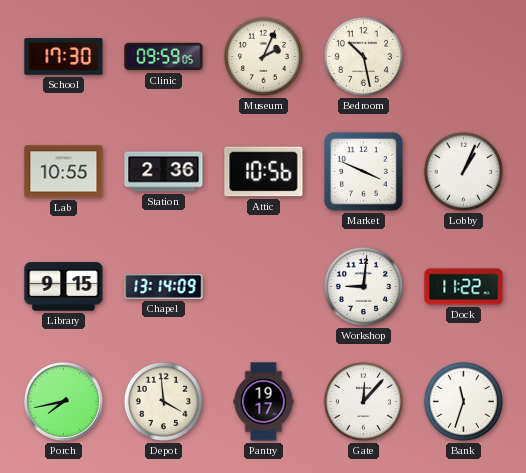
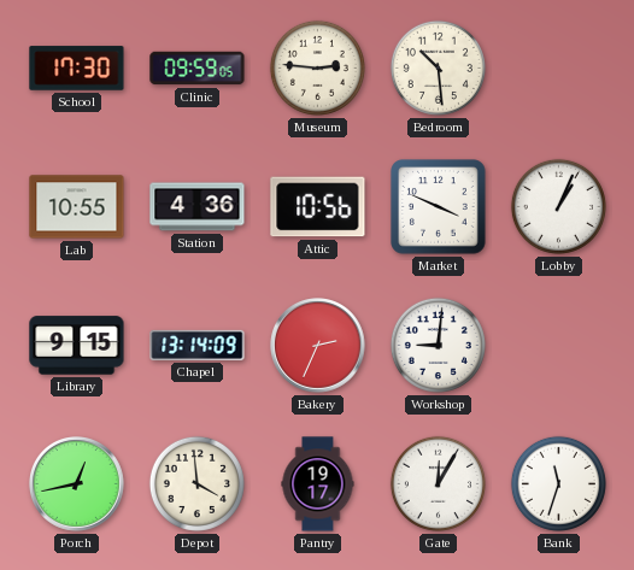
Museum: 2:04 -> 2:46 (317, 67)
Bedroom: 10:28 -> 10:29 (438, 67)
Station: 2:36 -> 4:36 (198, 207)
Bakery: none -> 2:34 (318, 346)
Dock: 11:22 -> none (464, 287)
Porch: 7:43 -> 12:43 (77, 484)
Gate: 12:07 -> 12:05 (438, 483)
